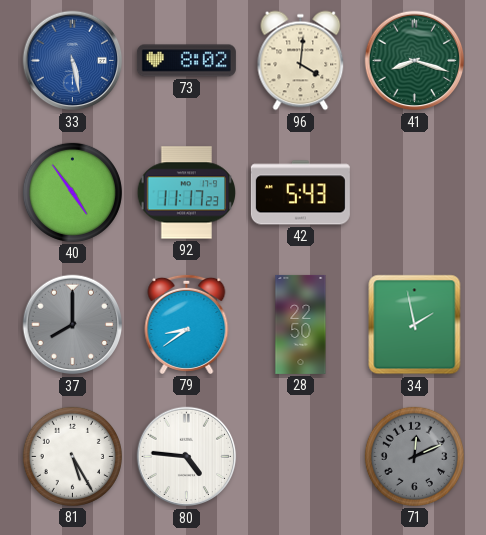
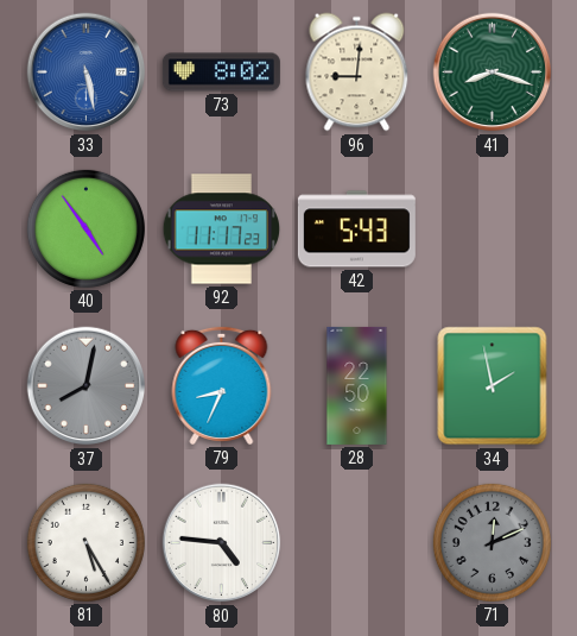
96: 4:01 -> 9:01 (357, 73)
37: 8:00 -> 8:02 (87, 386)
79: 8:39 -> 8:34 (222, 385)
